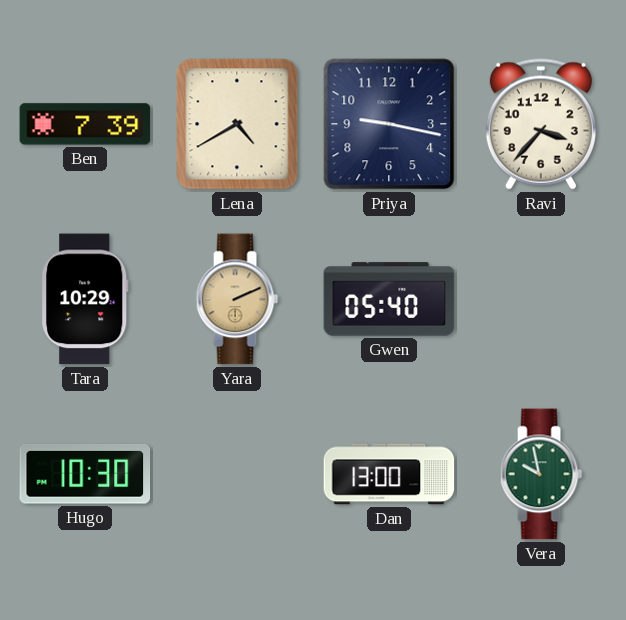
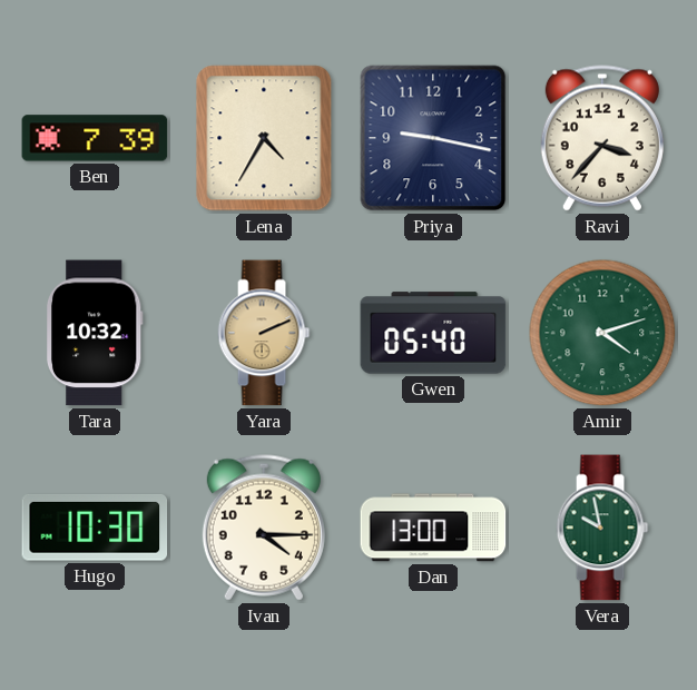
Lena: 4:40 -> 4:35 (264, 138)
Tara: 10:29 -> 10:32 (95, 333)
Amir: none -> 4:12 (602, 333)
Ivan: none -> 4:15 (264, 528)
